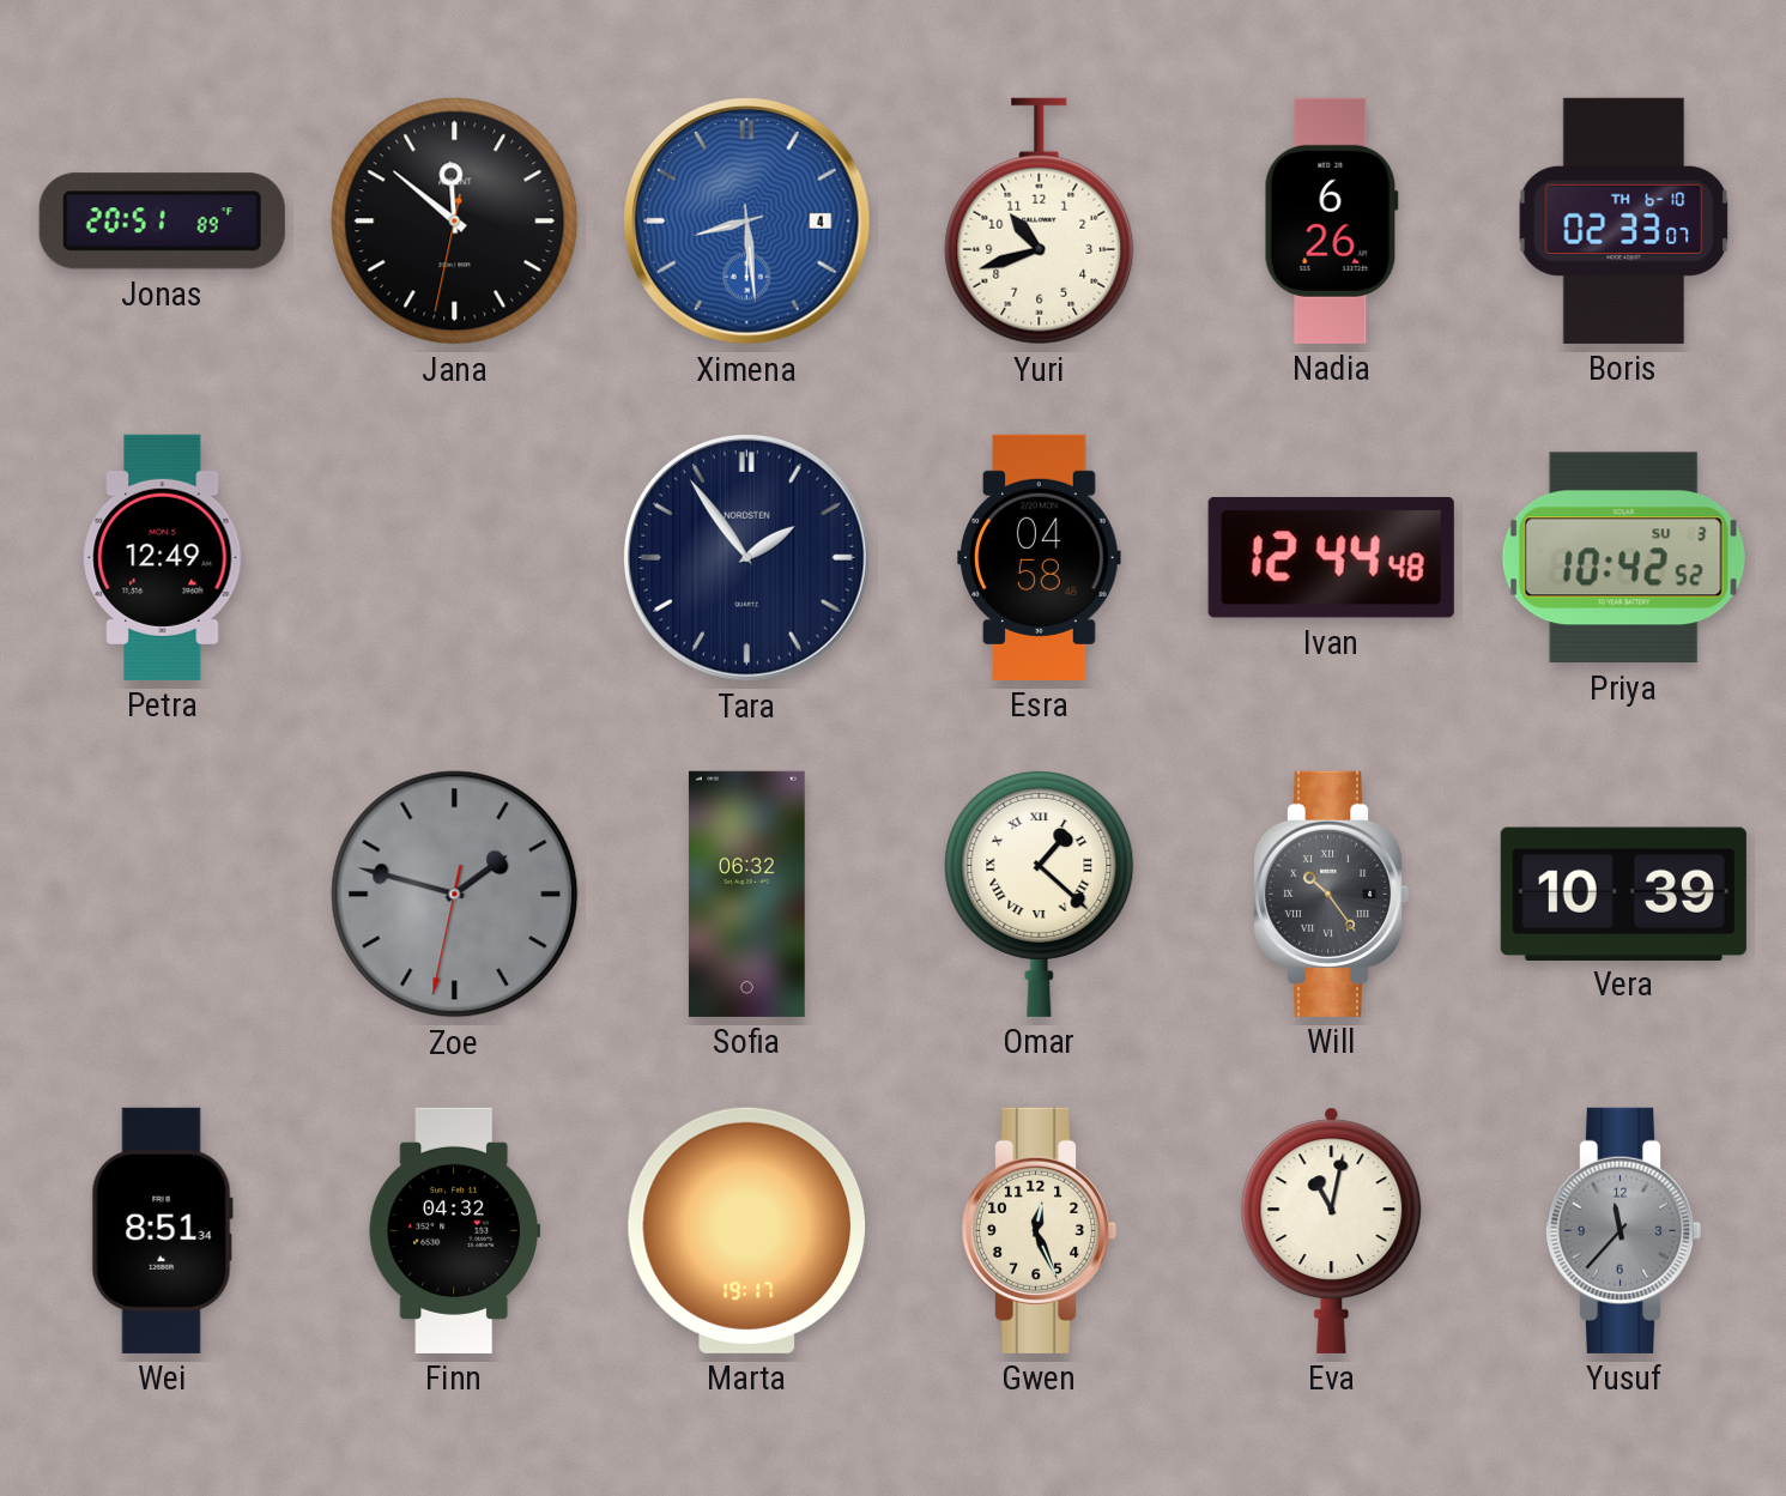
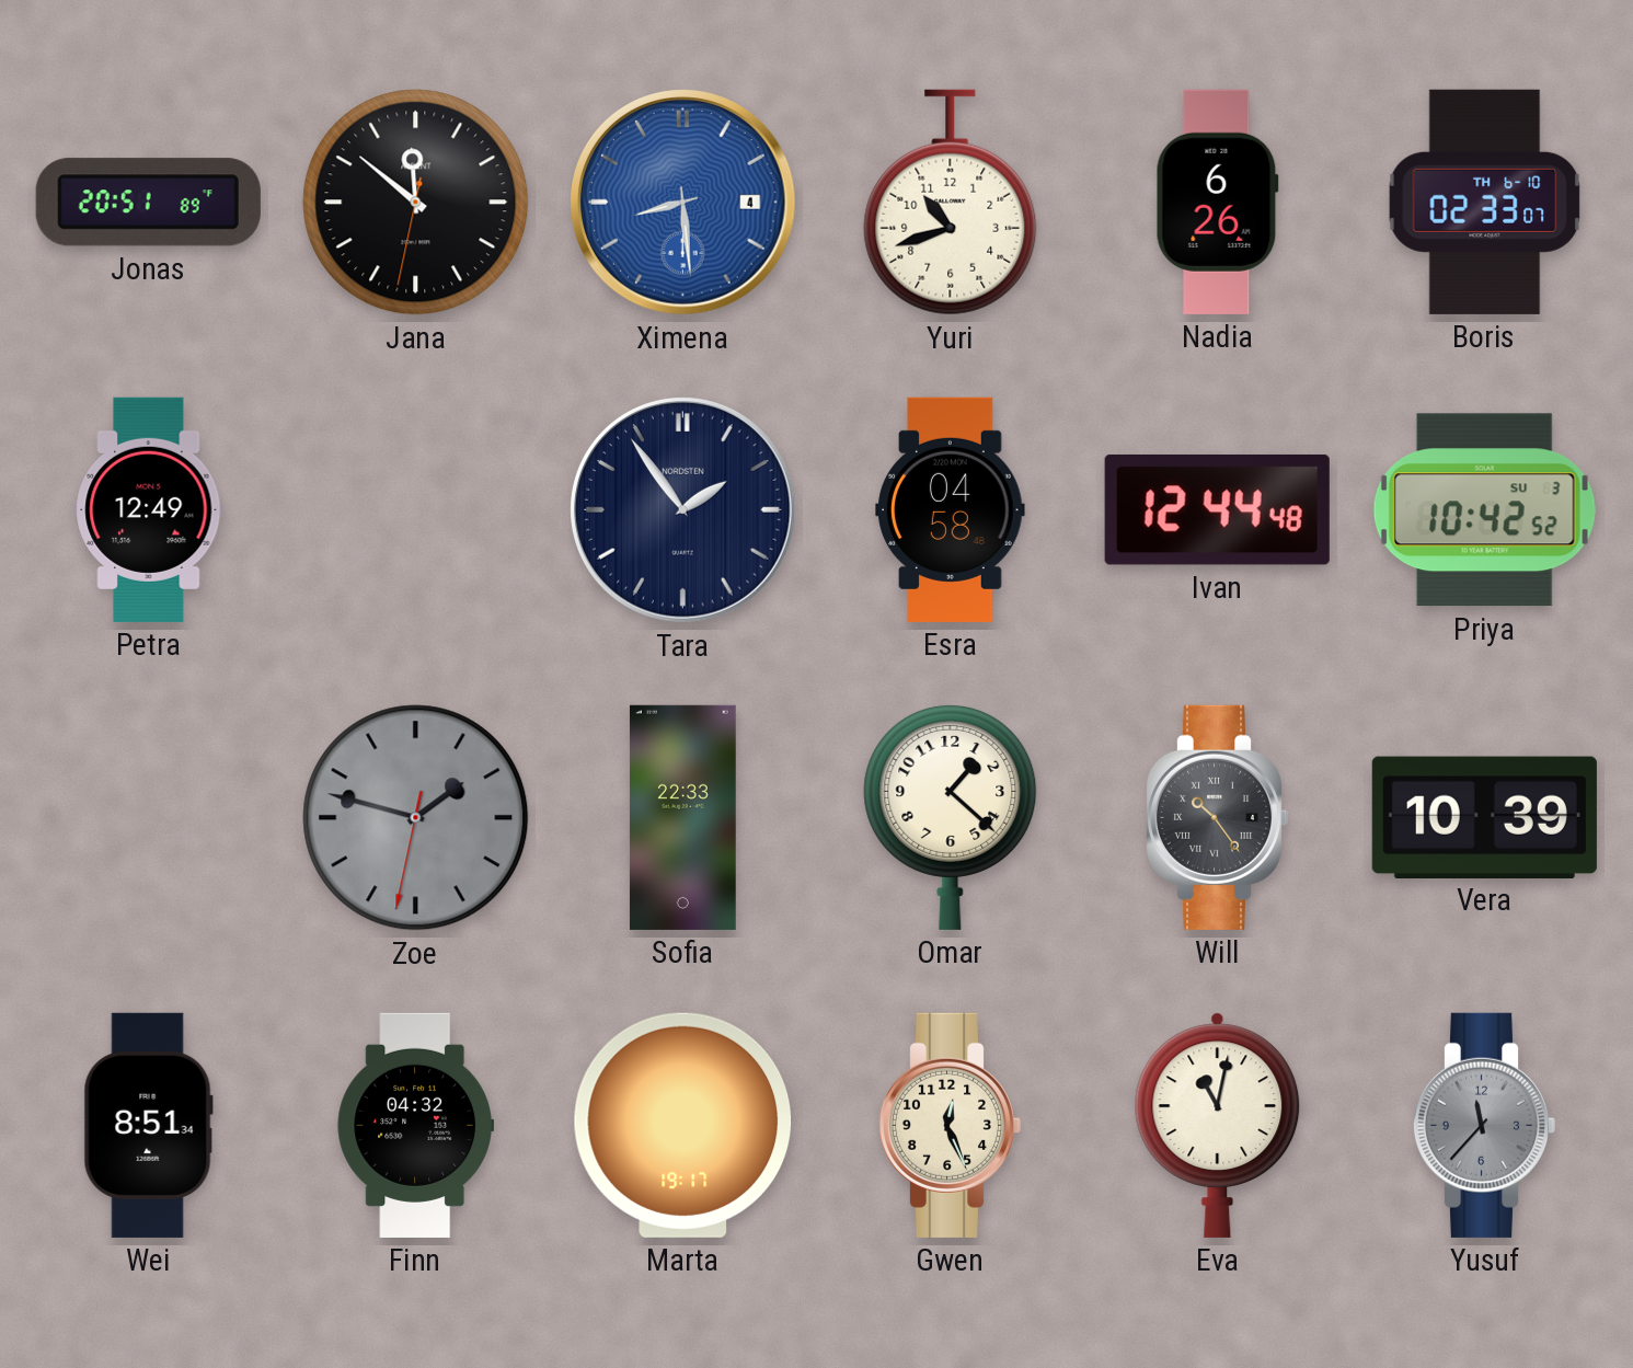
Sofia: 06:32 -> 22:33 (682, 817)
Omar numerals: Roman -> Arabic (951, 817)
